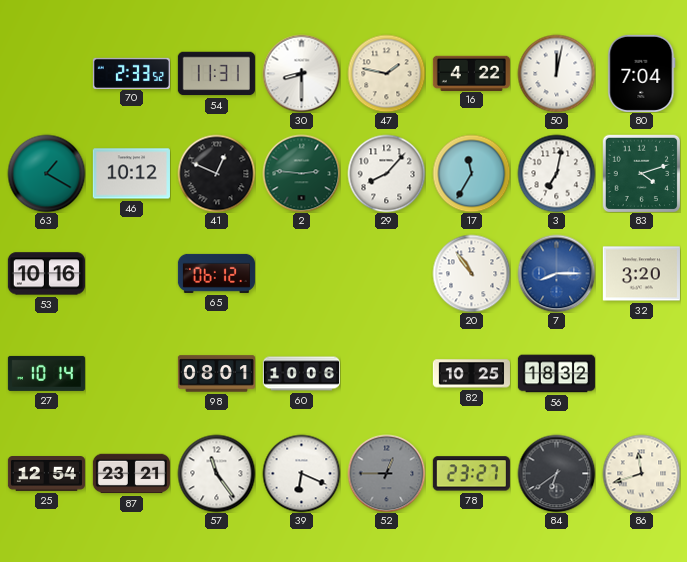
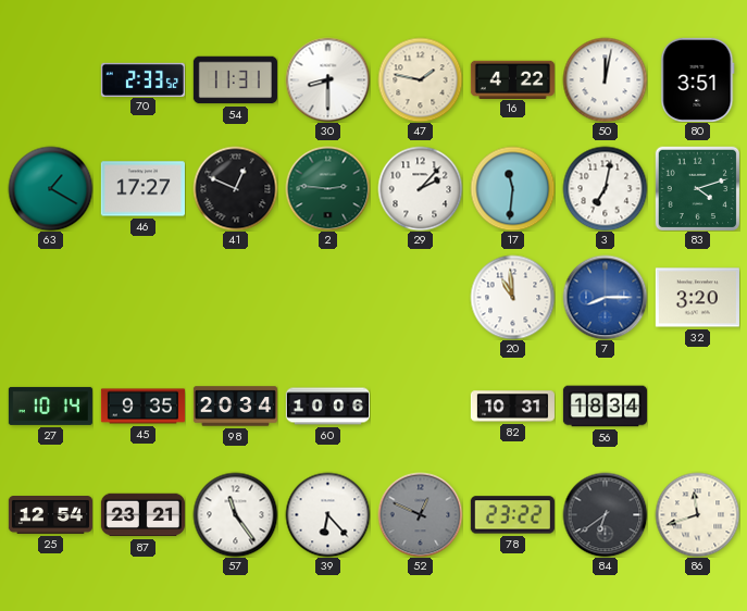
80: 7:04 -> 3:51 (698, 79)
46: 10:12 -> 17:27 (142, 189)
29: 8:07 -> 2:07 (420, 188)
17: 11:35 -> 11:31 (512, 188)
53: 10:16 -> none (46, 274)
65: 06:12 -> none (216, 273)
20: 10:54 -> 10:59 (512, 297)
45: none -> 9:35 (142, 407)
98: 08:01 -> 20:34 (235, 407)
82: 10:25 -> 10:31 (512, 407)
56: 18:32 -> 18:34 (605, 407)
39: 6:19 -> 6:23 (327, 514)
52: 12:45 -> 12:49 (420, 514)
78: 23:27 -> 23:22 (512, 515)
